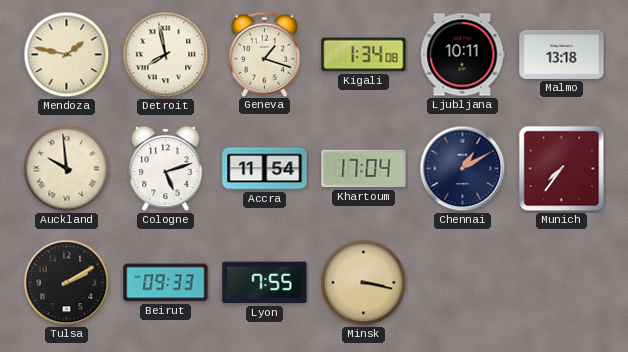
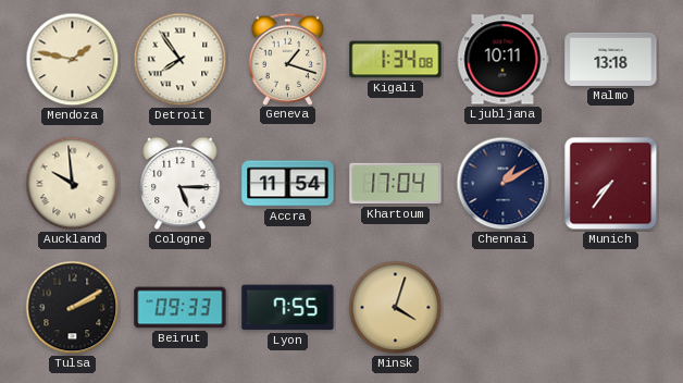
Detroit: 7:58 -> 7:54 (181, 60)
Cologne: 5:12 -> 5:15 (181, 184)
Minsk: 3:17 -> 4:03 (396, 308)
